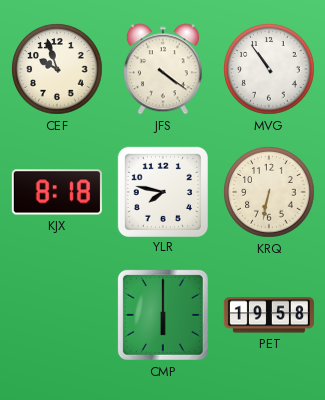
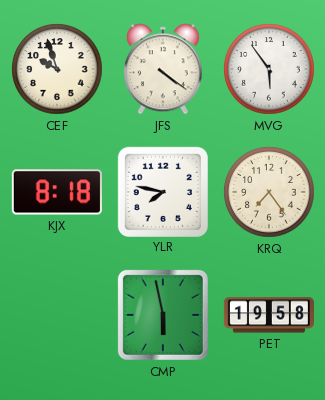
MVG: 10:54 -> 5:54 (269, 69)
KRQ: 6:32 -> 7:24 (269, 192)
CMP: 6:00 -> 5:58 (163, 315)
